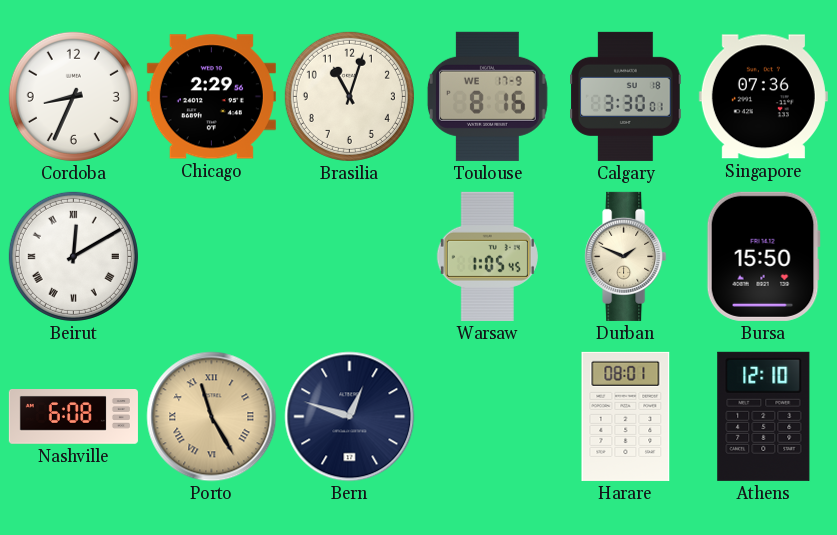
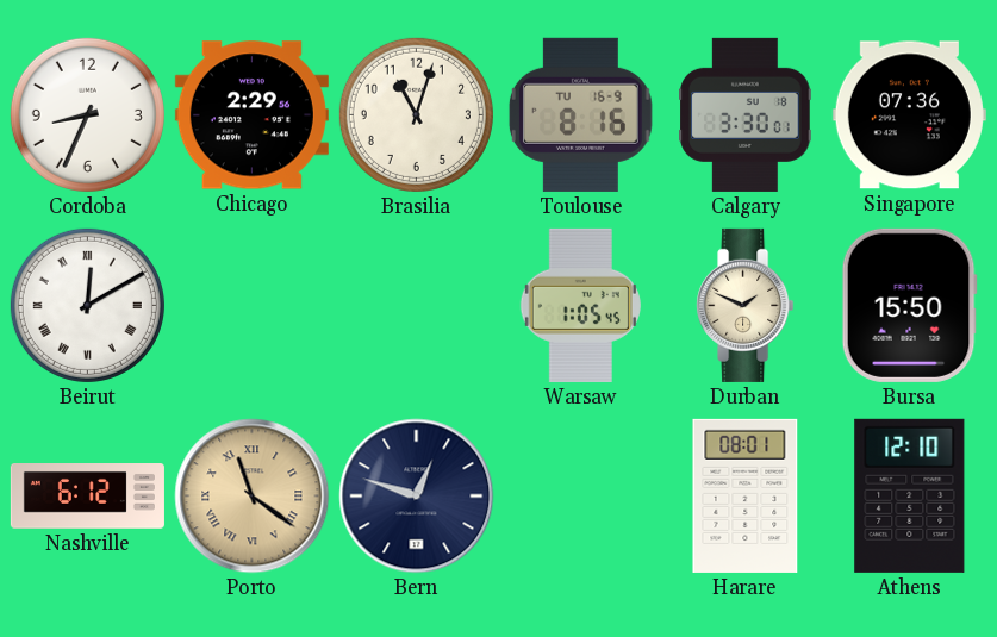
Toulouse date: WE 17-9 -> TU 16-9 (580, 114)
Nashville: 6:08 -> 6:12 (87, 497)
Porto: 11:25 -> 11:21 (253, 497)
